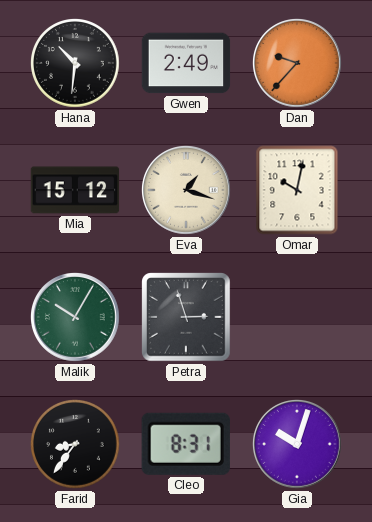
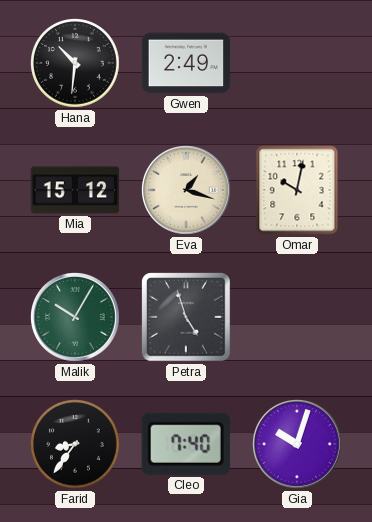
Dan: 9:37 -> none (298, 64)
Petra: 2:57 -> 4:57 (186, 317)
Cleo: 8:31 -> 7:40 (186, 444)
